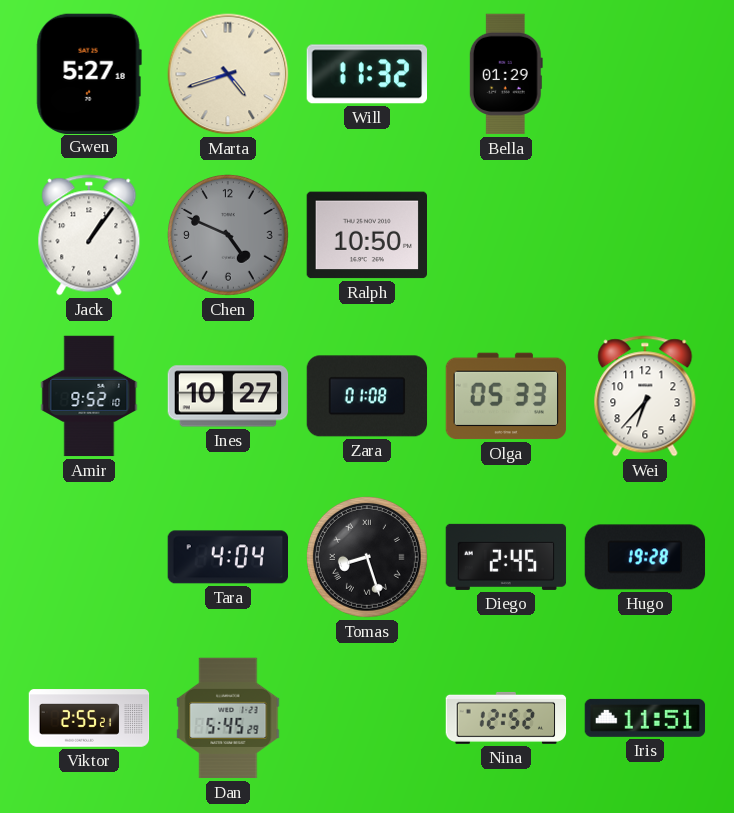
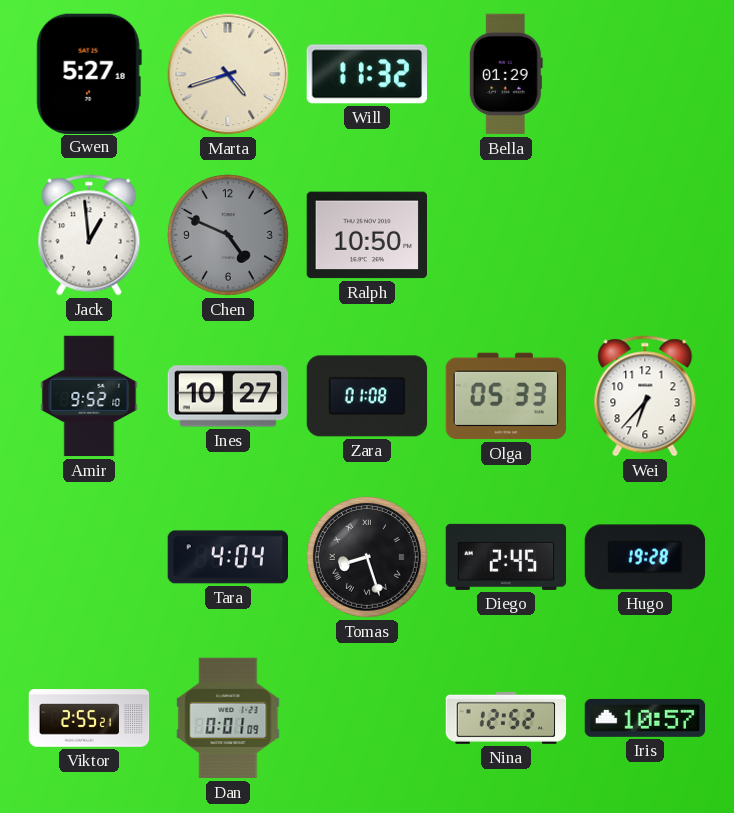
Jack: 1:06 -> 12:59 (89, 235)
Dan: 5:45 -> 0:01 (228, 718)
Iris: 11:51 -> 10:57 (645, 718)
